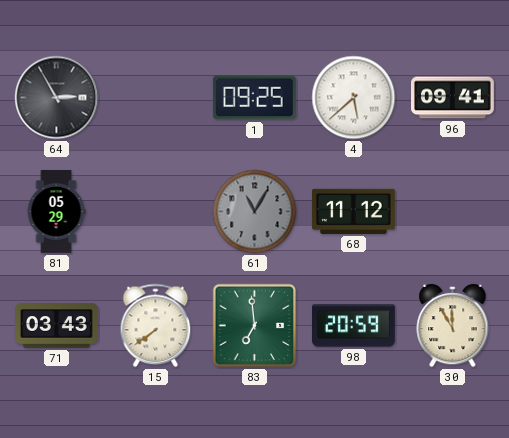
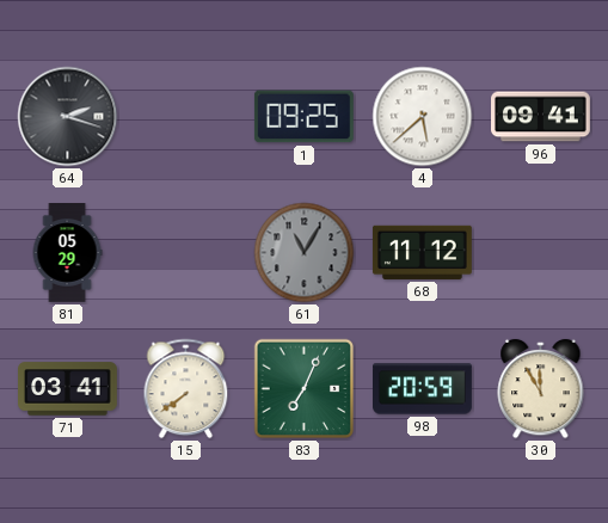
64: 2:55 -> 2:18 (68, 117)
71: 03:43 -> 03:41 (68, 389)
83: 6:59 -> 7:04 (305, 389)
